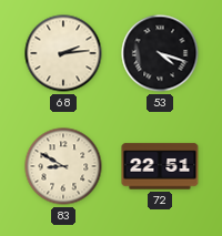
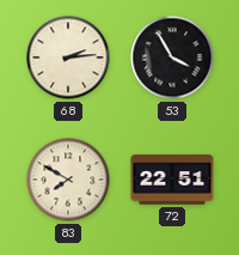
53: 4:18 -> 3:55 (172, 57)
83: 8:50 -> 7:50 (68, 180)
